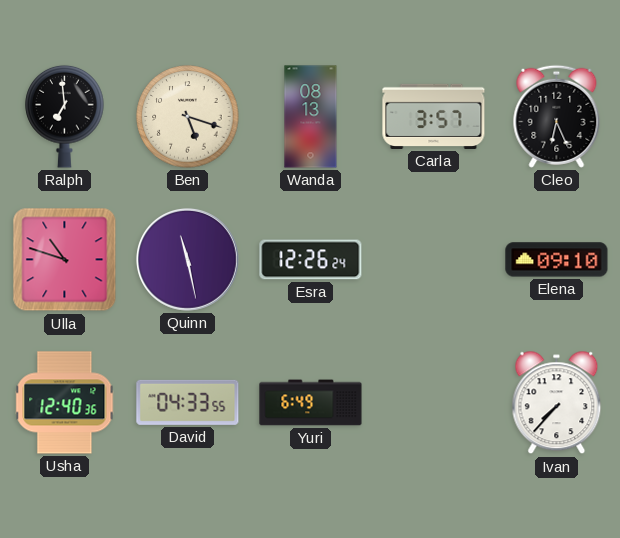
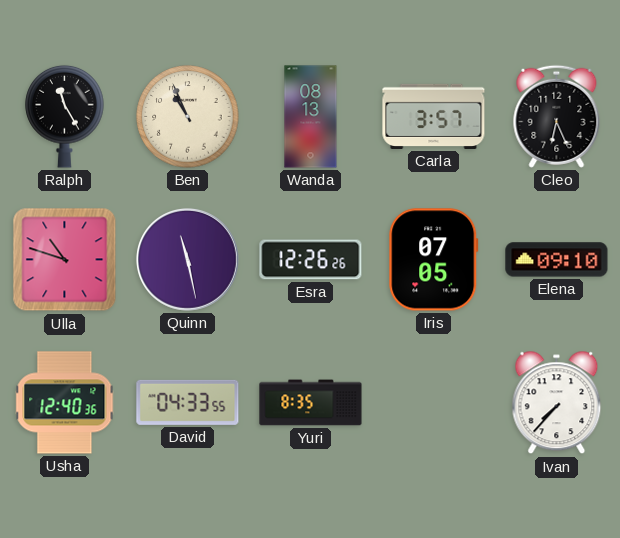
Ralph: 6:59 -> 11:25 (65, 116)
Ben: 5:18 -> 10:56 (188, 117)
Esra: 12:26:24 -> 12:26:26 (311, 260)
Iris: none -> 07:05 (434, 260)
Yuri: 6:49 -> 8:35 (311, 403)
